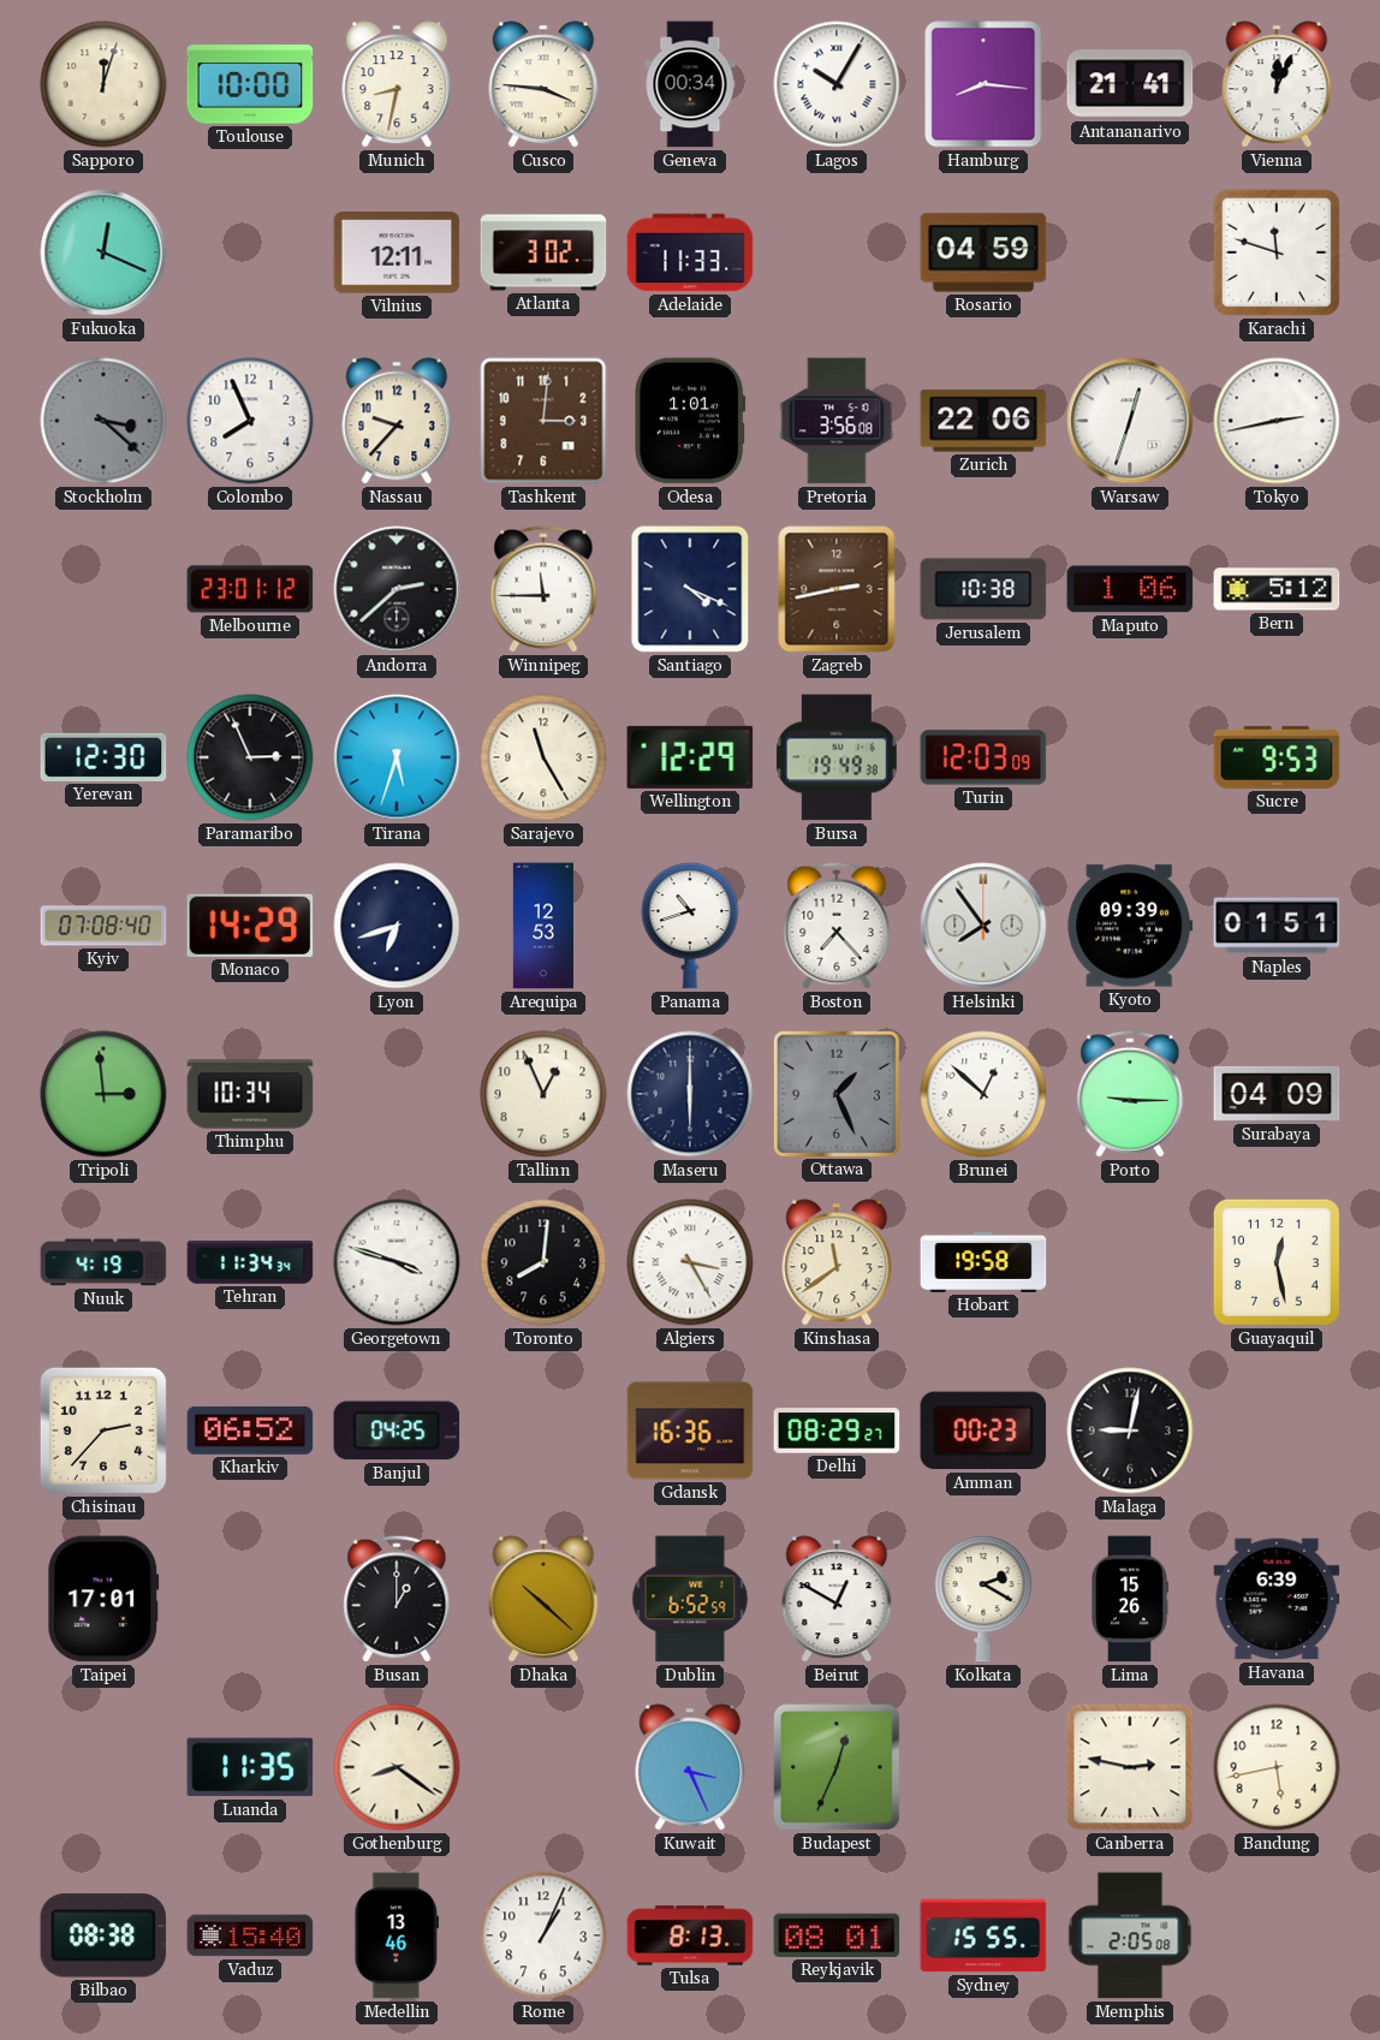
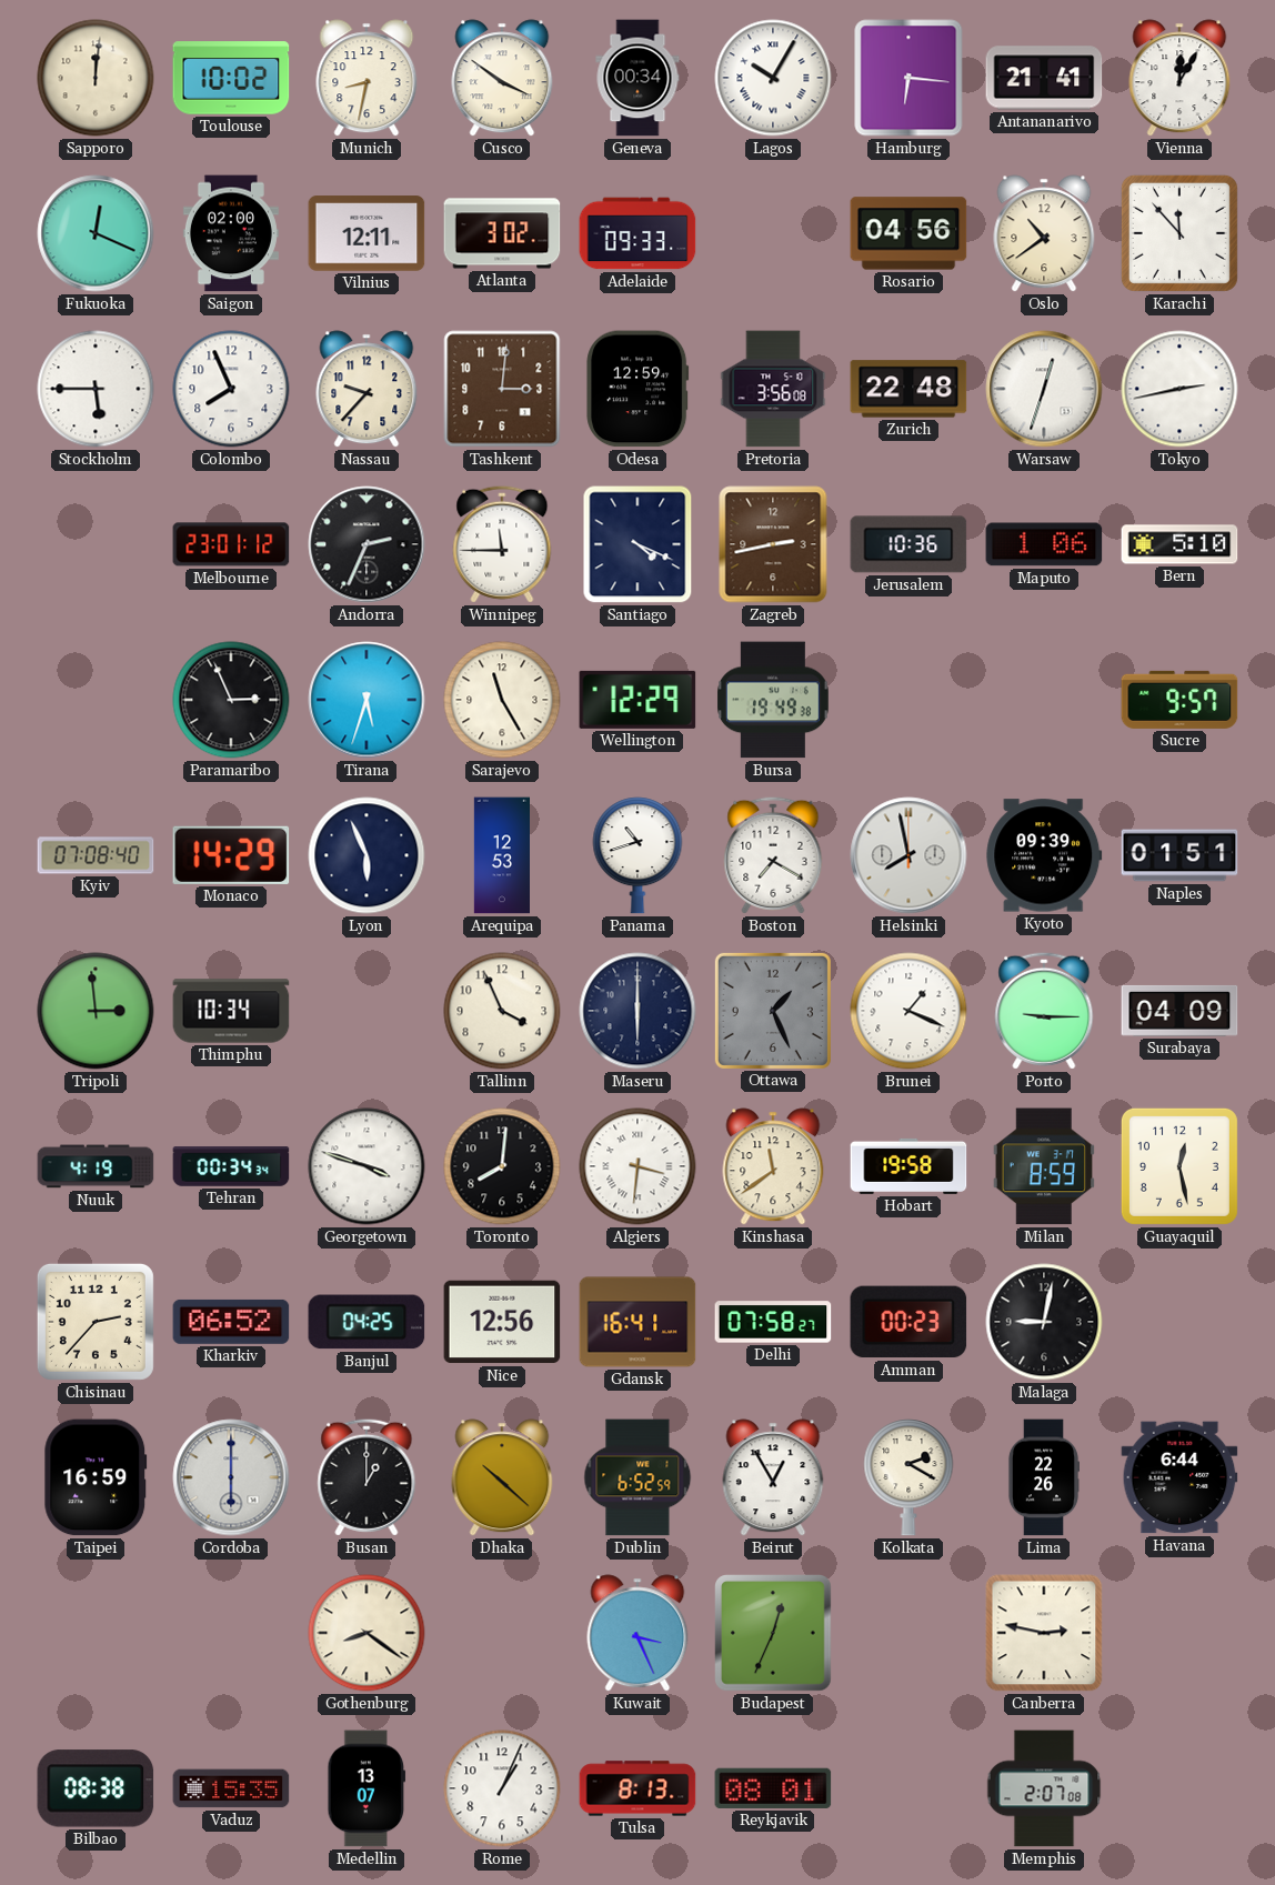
Sapporo: 12:03 -> 12:01 (96, 78)
Toulouse: 10:00 -> 10:02 (231, 78)
Cusco: 3:46 -> 3:51 (502, 78)
Hamburg: 8:16 -> 6:16 (908, 78)
Vienna: 12:04 -> 12:05 (1179, 78)
Saigon: none -> 02:00 (231, 233)
Adelaide: 11:33 -> 09:33 (637, 233)
Rosario: 04:59 -> 04:56 (908, 233)
Oslo: none -> 10:39 (1044, 233)
Karachi: 11:48 -> 11:53 (1179, 233)
Stockholm: 3:22 -> 5:45 (96, 389)
Stockholm dial: grey -> white (96, 389)
Odesa: 1:01 -> 12:59 (637, 389)
Zurich: 22:06 -> 22:48 (908, 389)
Andorra: 2:38 -> 2:34 (367, 544)
Jerusalem: 10:38 -> 10:36 (908, 544)
Bern: 5:12 -> 5:10 (1179, 544)
Yerevan: 12:30 -> none (103, 757)
Turin: 12:03 -> none (983, 757)
Sucre: 9:53 -> 9:57 (1179, 700)
Lyon: 6:42 -> 5:56 (367, 855)
Boston: 7:23 -> 7:20 (773, 855)
Helsinki: 7:54 -> 7:58 (908, 855)
Tallinn: 12:56 -> 3:56 (502, 1011)
Brunei: 12:52 -> 1:19 (908, 1011)
Tehran: 11:34 -> 00:34 (231, 1166)
Algiers: 3:25 -> 3:31 (637, 1166)
Milan: none -> 8:59 (1044, 1166)
Nice: none -> 12:56 (502, 1322)
Gdansk: 16:36 -> 16:41 (637, 1322)
Delhi: 08:29 -> 07:58 (773, 1322)
Taipei: 17:01 -> 16:59 (96, 1477)
Cordoba: none -> 6:00 (231, 1477)
Beirut: 12:50 -> 12:55 (773, 1477)
Lima: 15:26 -> 22:26 (1043, 1477)
Havana: 6:39 -> 6:44 (1179, 1477)
Luanda: 11:35 -> none (250, 1767)
Bandung: 5:43 -> none (1277, 1767)
Vaduz: 15:40 -> 15:35 (231, 1788)
Medellin: 13:46 -> 13:07 (367, 1788)
Sydney: 15:55 -> none (983, 1935)
Memphis: 2:05 -> 2:07 (1044, 1788)
